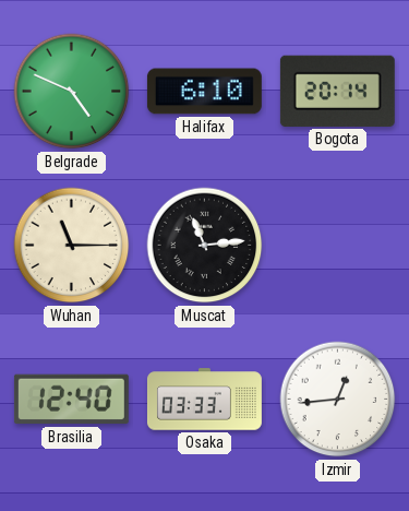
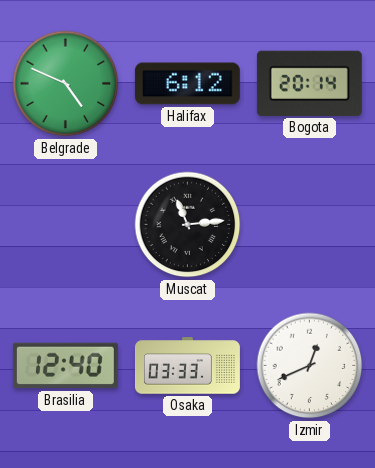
Halifax: 6:10 -> 6:12 (187, 84)
Wuhan: 11:15 -> none (72, 246)
Izmir: 12:44 -> 12:41 (310, 366)
